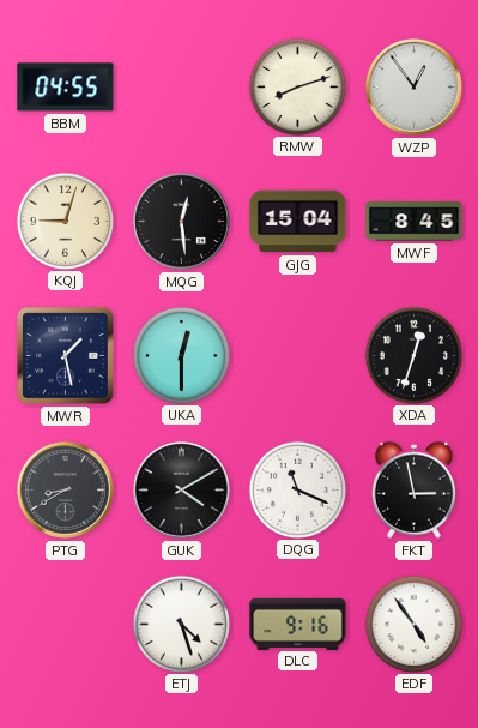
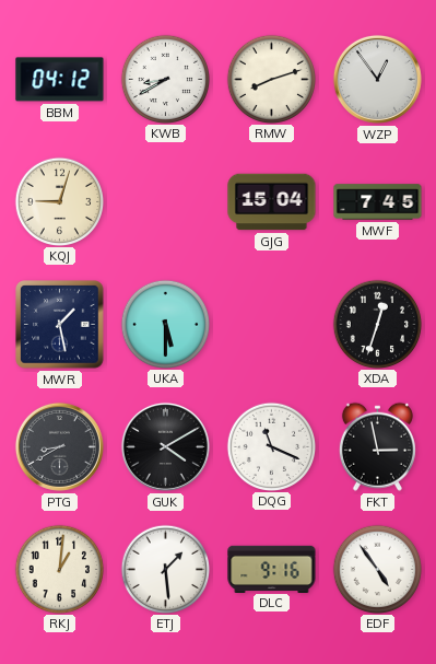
BBM: 04:55 -> 04:12 (60, 80)
KWB: none -> 8:40 (165, 79)
MQG: 12:29 -> none (181, 221)
MWF: 8:45 -> 7:45 (378, 202)
UKA: 12:30 -> 5:30 (165, 324)
RKJ: none -> 1:01 (59, 569)
ETJ: 4:27 -> 1:29 (165, 569)
